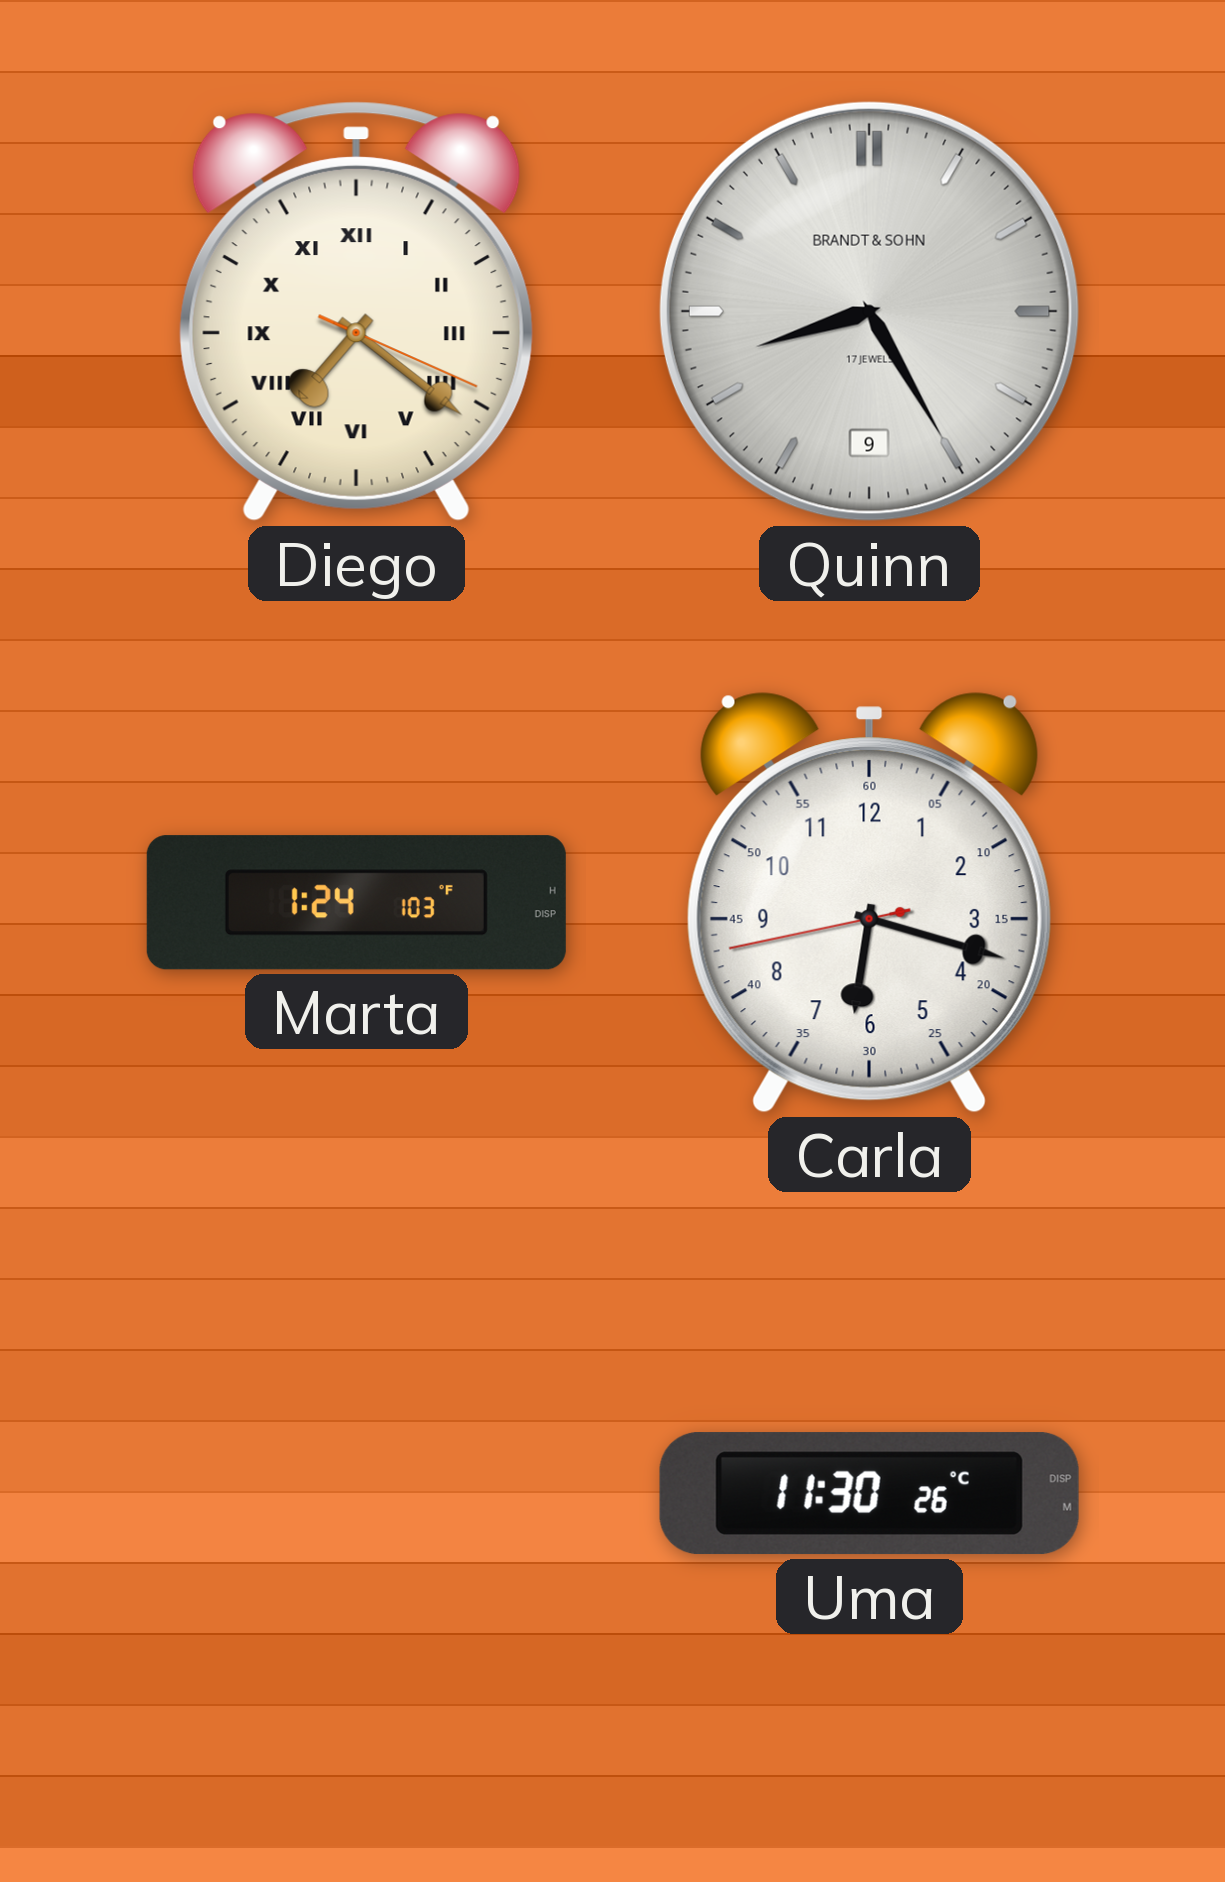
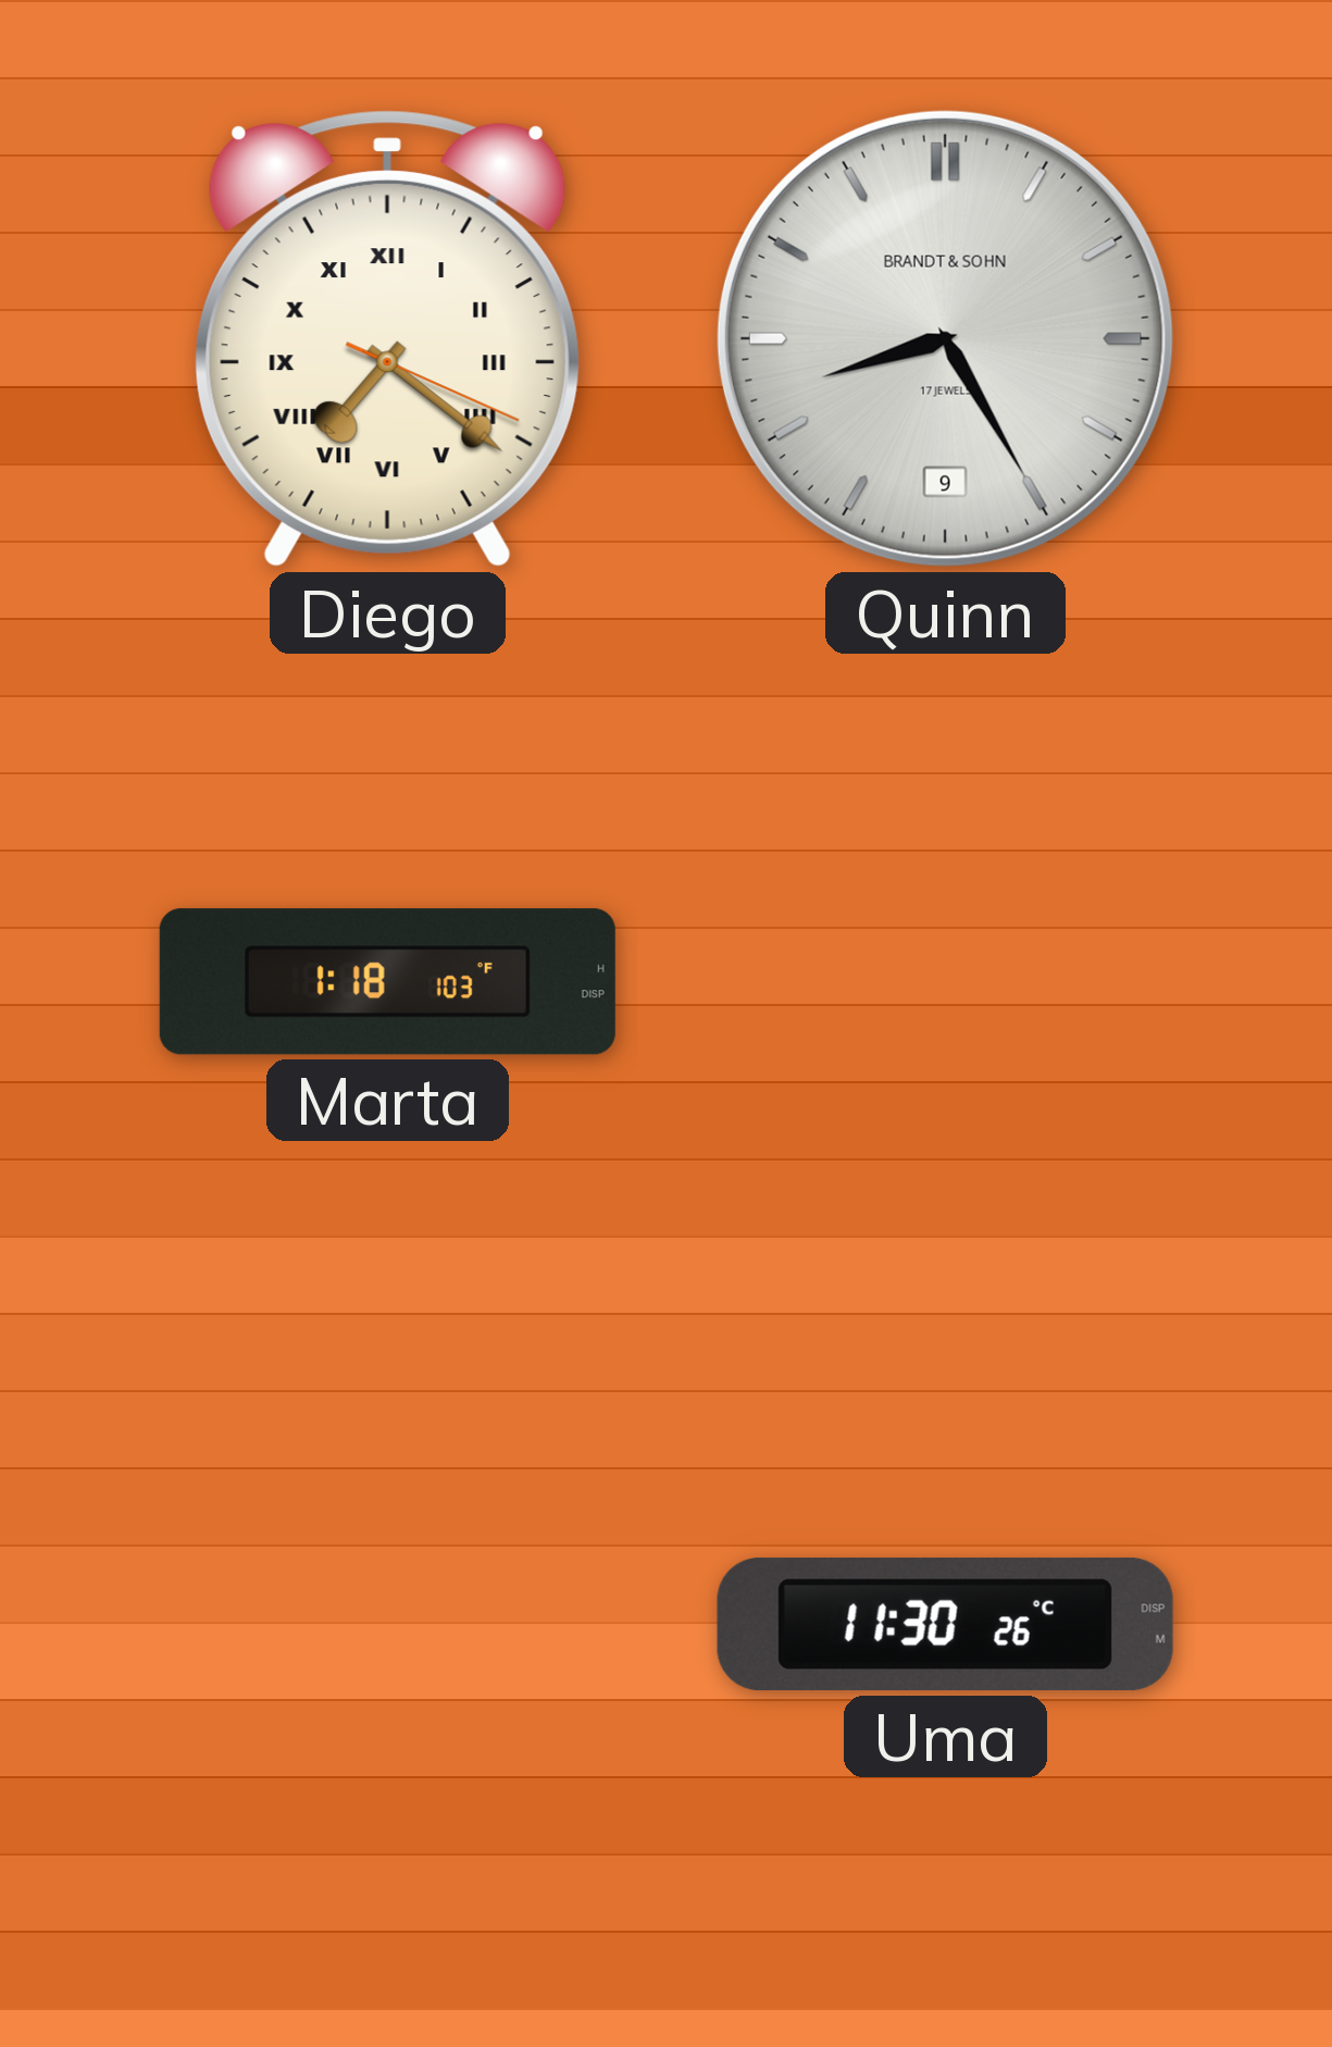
Marta: 1:24 -> 1:18 (387, 982)
Carla: 6:17 -> none (869, 903)
